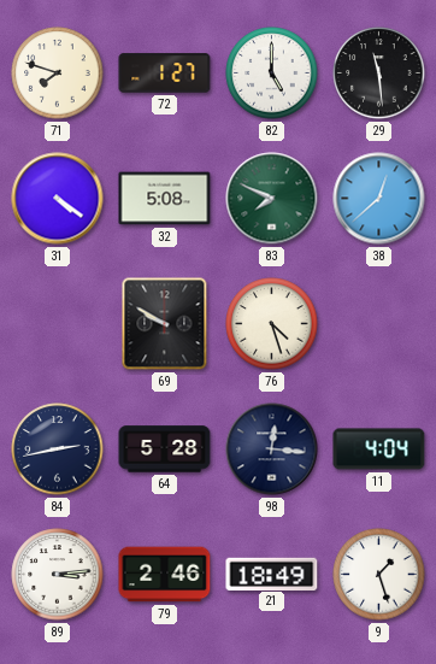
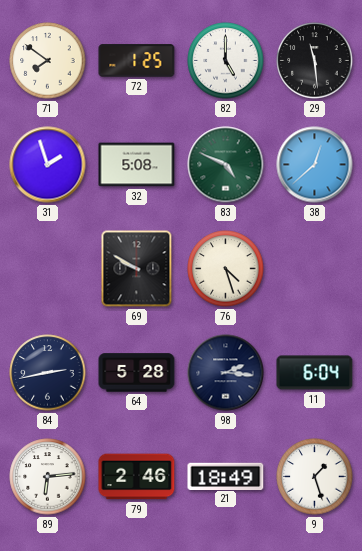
71: 7:48 -> 7:51 (48, 61)
72: 1:27 -> 1:25 (137, 61)
31: 4:21 -> 1:57 (48, 165)
83: 7:49 -> 4:49 (226, 165)
98: 12:16 -> 2:16 (226, 373)
11: 4:04 -> 6:04 (315, 373)
89: 3:14 -> 6:14 (48, 477)
